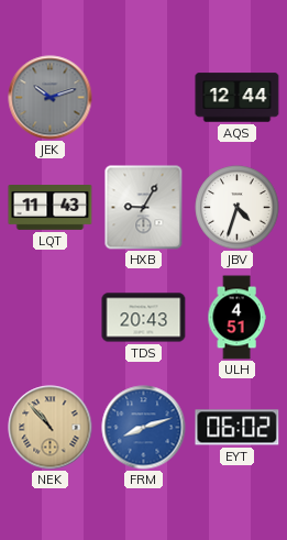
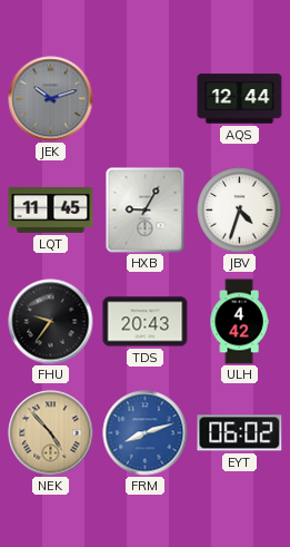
LQT: 11:43 -> 11:45 (51, 211)
FHU: none -> 9:36 (51, 322)
ULH: 4:51 -> 4:42 (239, 322)
NEK: 10:53 -> 4:53 (51, 433)
